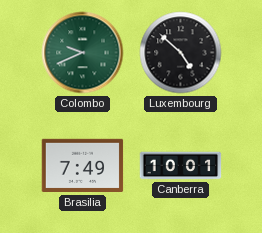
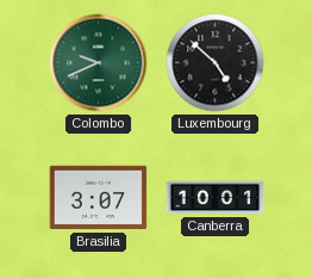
Brasilia: 7:49 -> 3:07 (99, 198)
